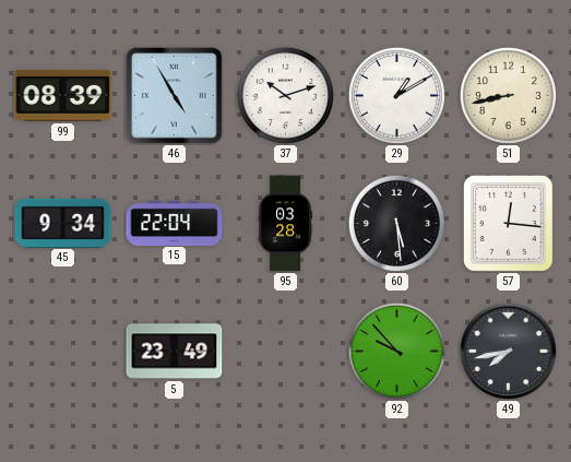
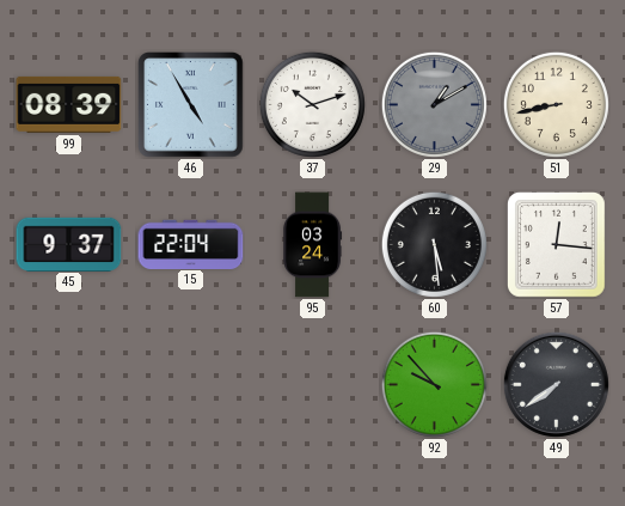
29 dial: white -> grey (434, 104)
45: 9:34 -> 9:37 (69, 244)
95: 03:28 -> 03:24 (313, 245)
5: 23:49 -> none (175, 352)
49: 7:43 -> 7:39 (556, 384)
